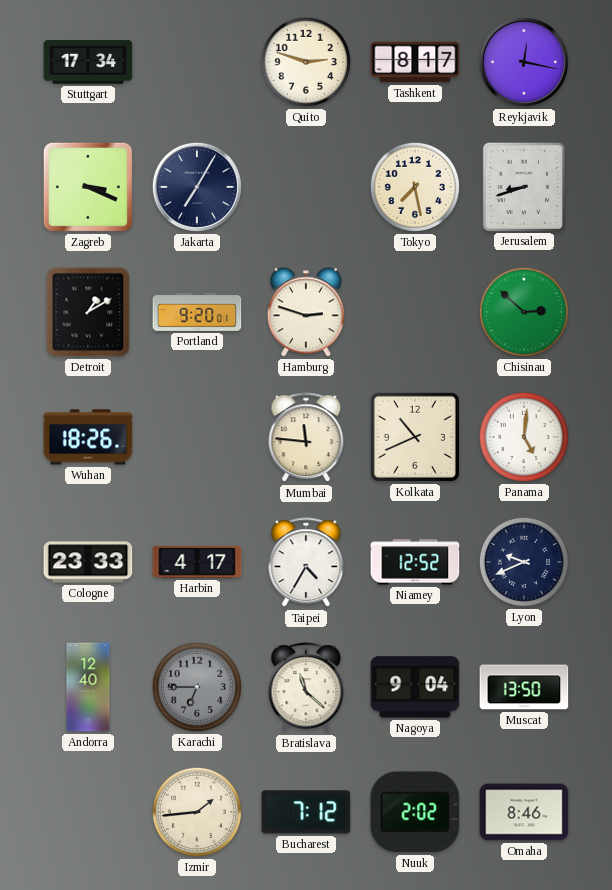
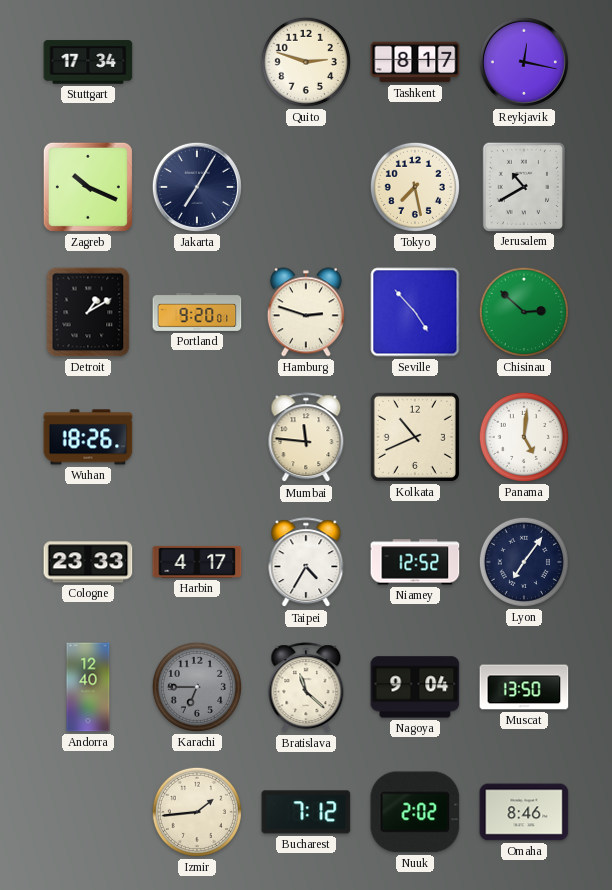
Zagreb: 3:19 -> 10:19 (88, 187)
Jerusalem: 8:42 -> 10:40 (523, 186)
Seville: none -> 4:53 (415, 312)
Lyon: 9:41 -> 7:06 (524, 562)
